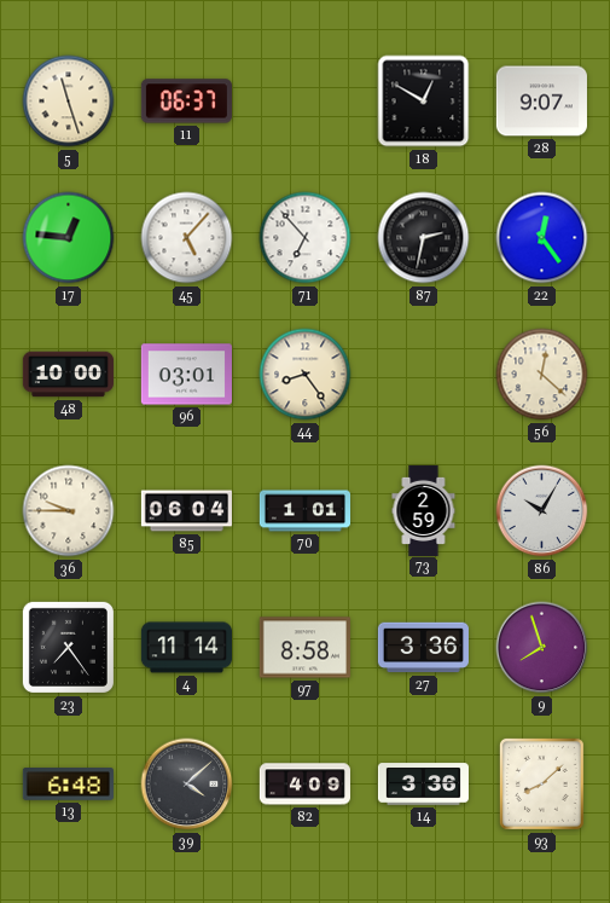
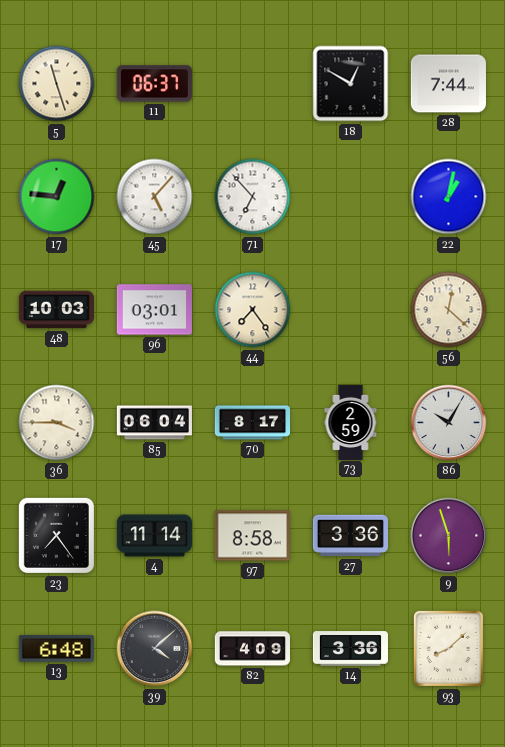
28: 9:07 -> 7:44 (448, 84)
87: 2:32 -> none (424, 238)
22: 12:24 -> 1:02 (449, 197)
48: 10:00 -> 10:03 (56, 310)
44: 8:24 -> 7:24 (253, 310)
36: 9:45 -> 3:45 (57, 423)
70: 1:01 -> 8:17 (252, 423)
9: 7:57 -> 5:57 (449, 536)
